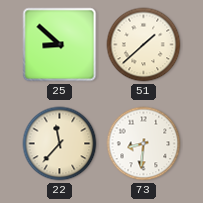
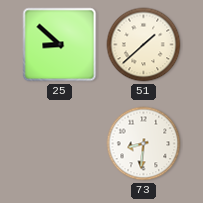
22: 11:37 -> none (60, 144)
